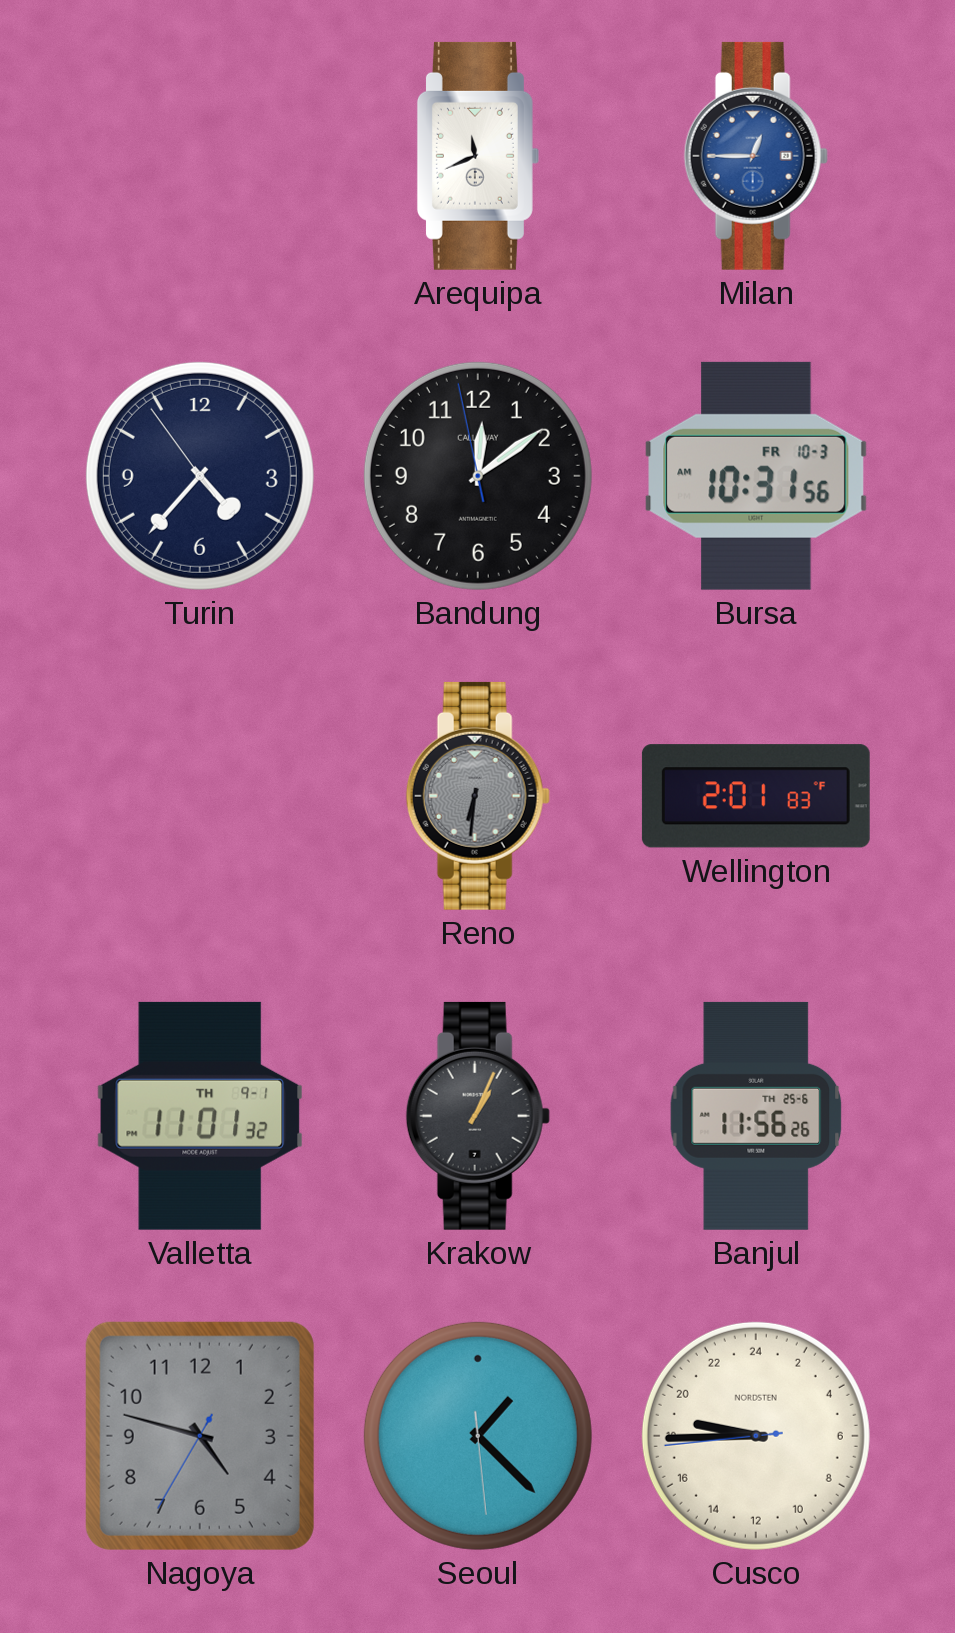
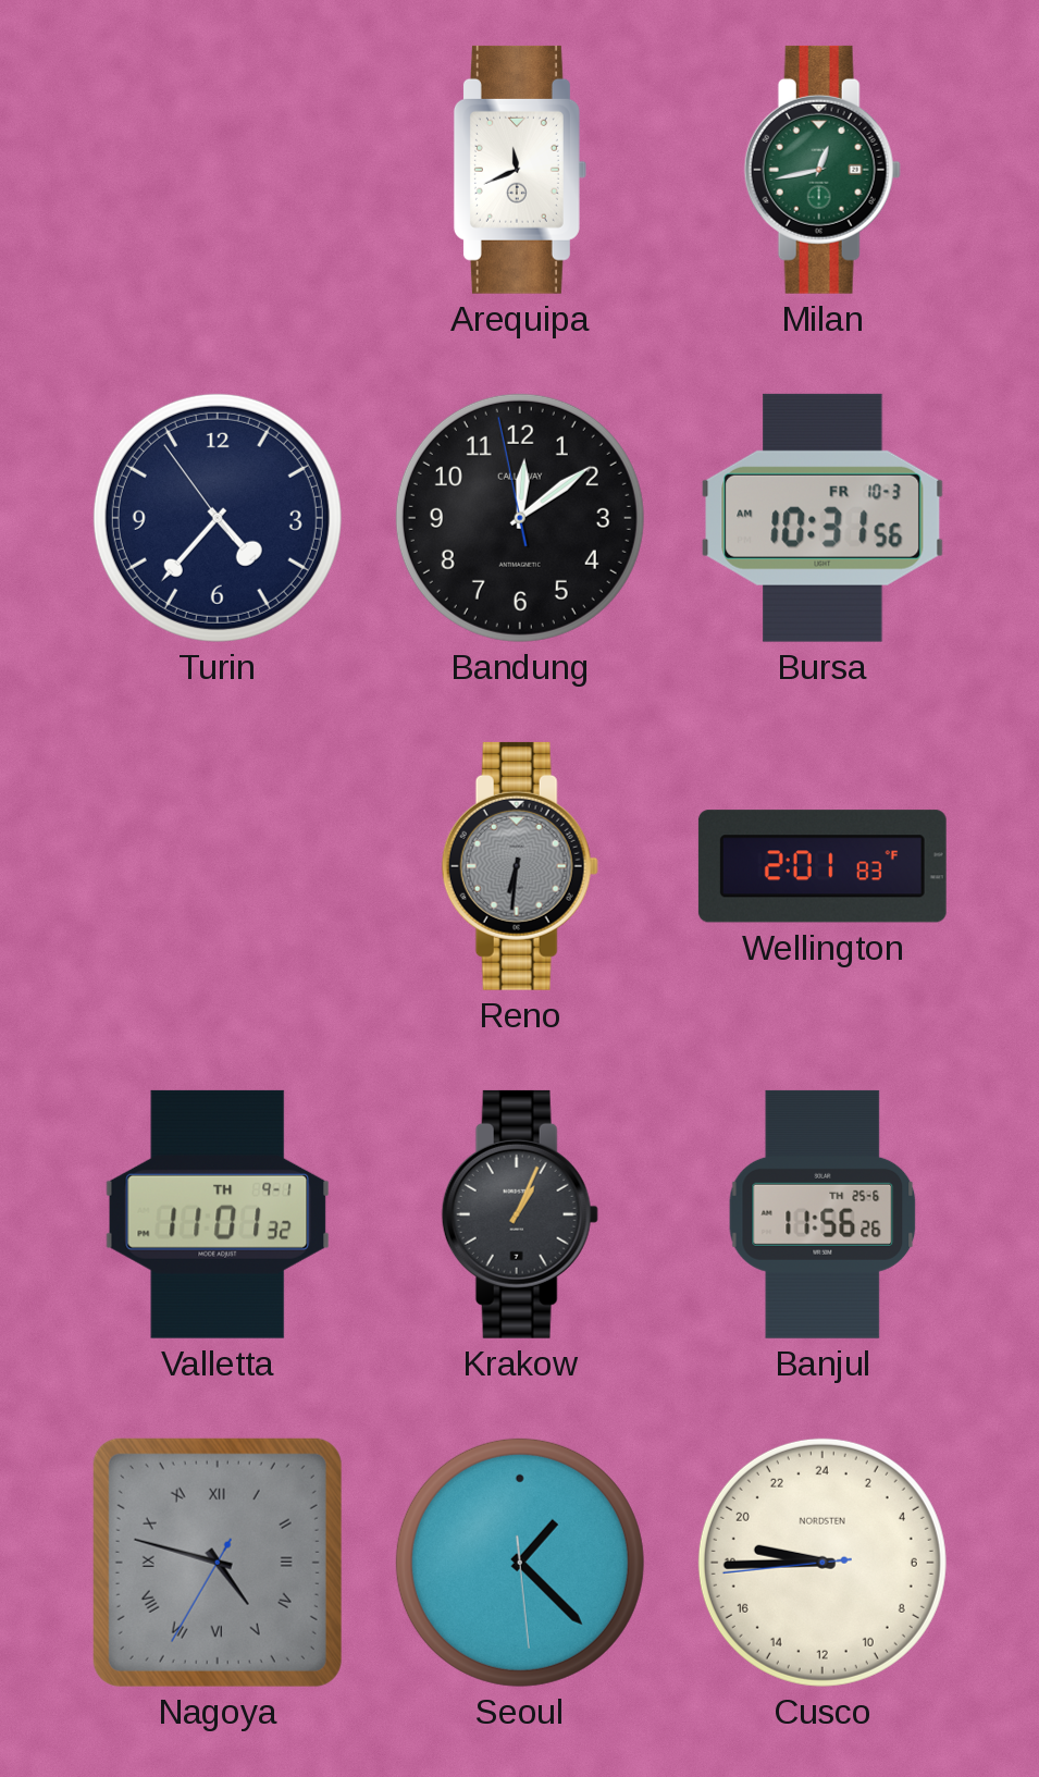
Milan: 12:45 -> 12:43 (822, 170)
Milan dial: blue -> green (822, 170)
Nagoya numerals: Arabic -> Roman (218, 1563)
